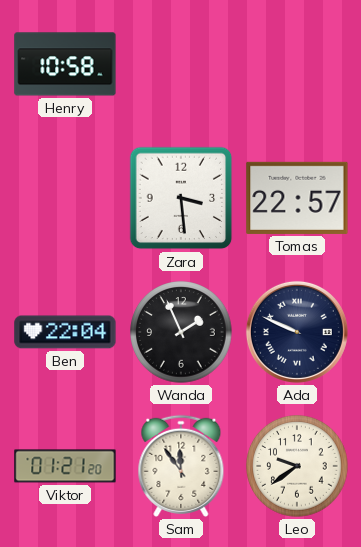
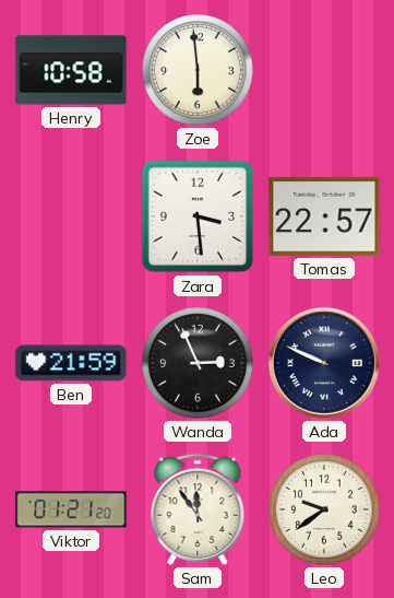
Zoe: none -> 5:59 (198, 70)
Ben: 22:04 -> 21:59 (71, 363)
Wanda: 1:56 -> 2:56 (198, 363)
